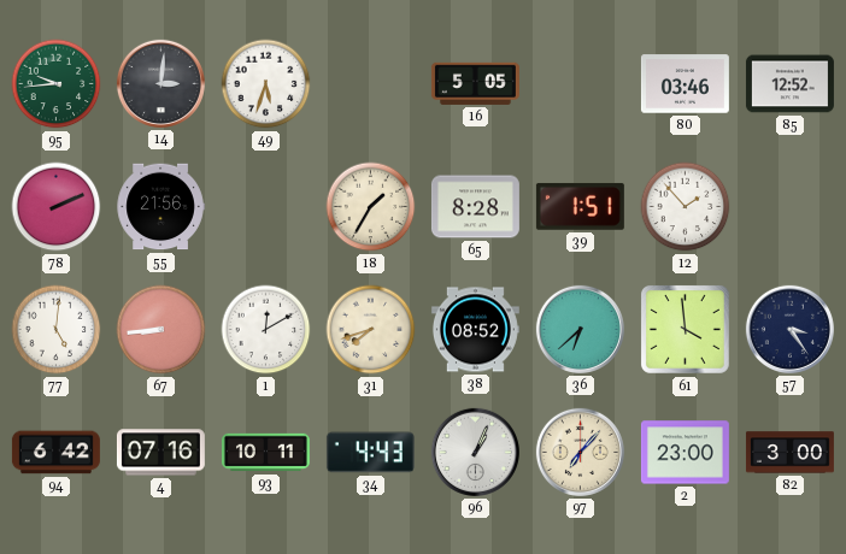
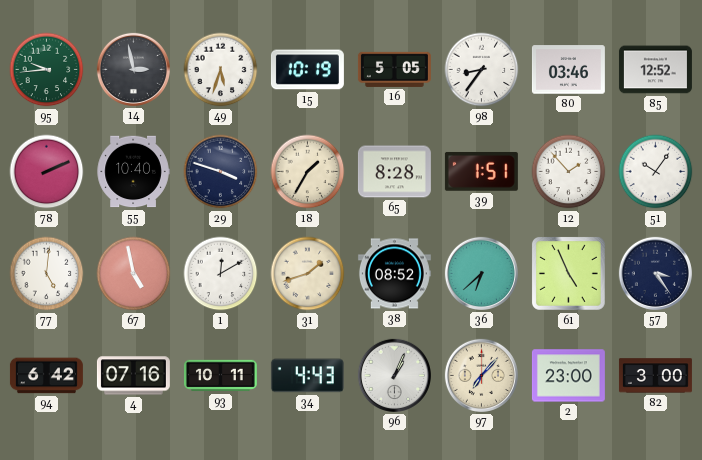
14: 3:01 -> 2:58 (133, 69)
15: none -> 10:19 (307, 70)
98: none -> 8:36 (482, 70)
55: 21:56 -> 10:40 (133, 172)
29: none -> 3:48 (221, 172)
51: none -> 10:06 (656, 172)
67: 8:44 -> 4:58 (134, 274)
31: 7:42 -> 1:42 (308, 274)
61: 3:59 -> 4:56 (569, 273)
